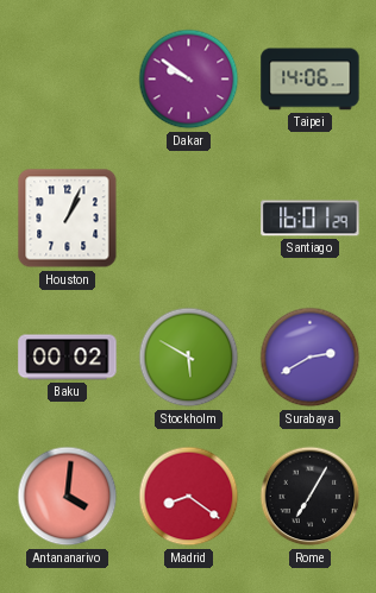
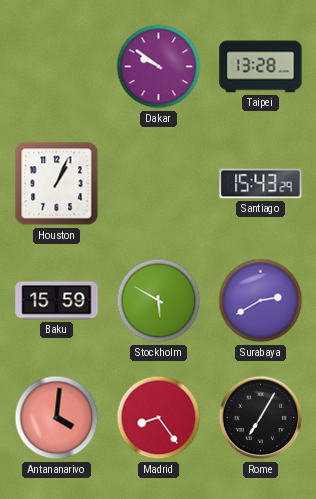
Taipei: 14:06 -> 13:28 (261, 67)
Santiago: 16:01 -> 15:43 (261, 184)
Baku: 00:02 -> 15:59 (57, 301)
Madrid: 8:21 -> 8:24 (159, 418)
